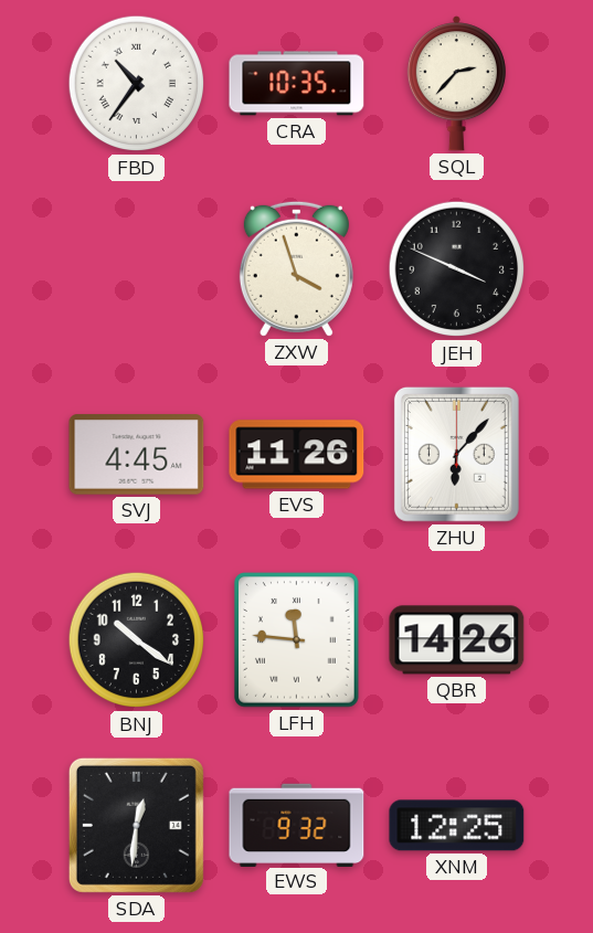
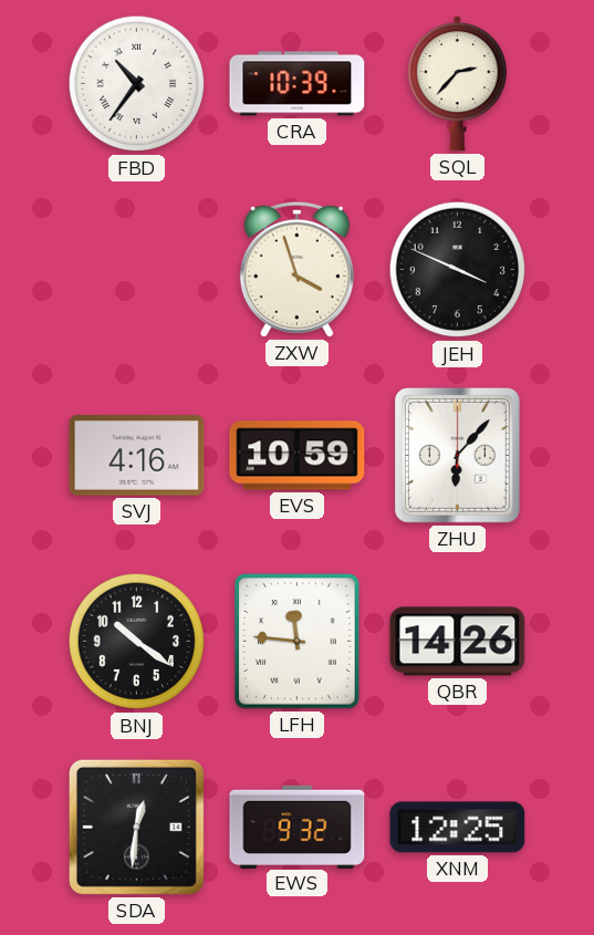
CRA: 10:35 -> 10:39 (298, 84)
SVJ: 4:45 -> 4:16 (137, 456)
EVS: 11:26 -> 10:59 (298, 456)
